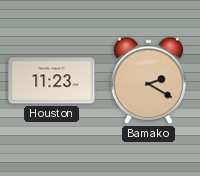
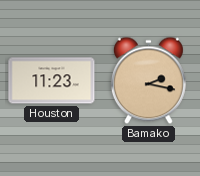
Bamako: 2:20 -> 2:17 (148, 81)
